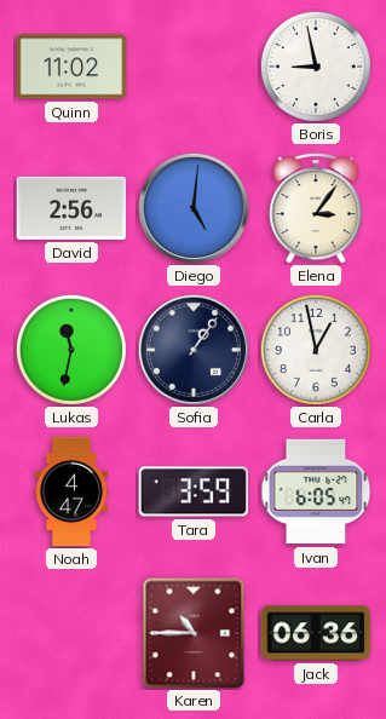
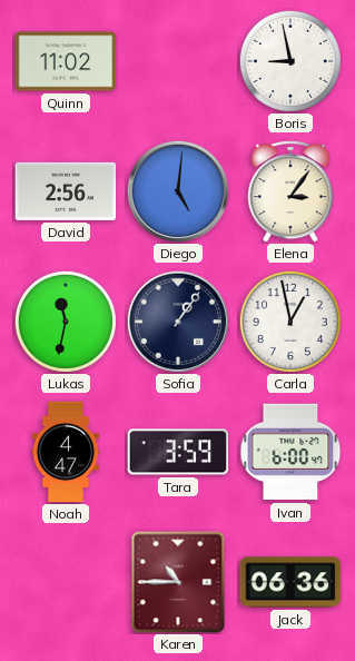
Ivan: 6:05 -> 6:00 (290, 452)
